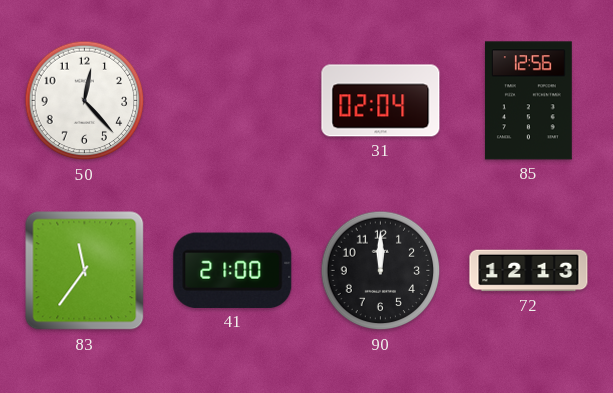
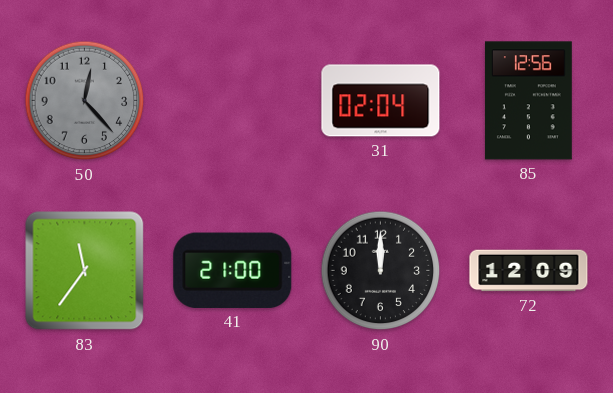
50 dial: white -> grey (85, 101)
72: 12:13 -> 12:09 (529, 271)
